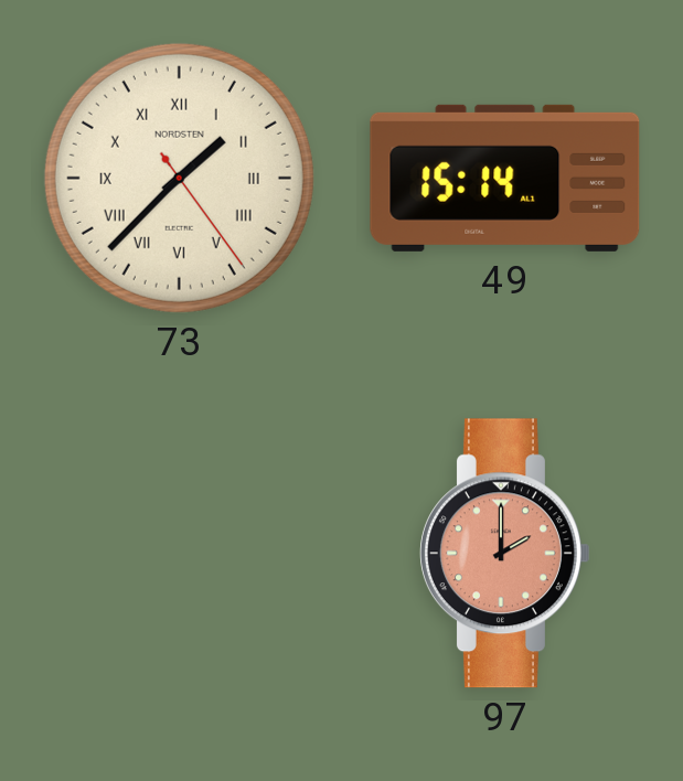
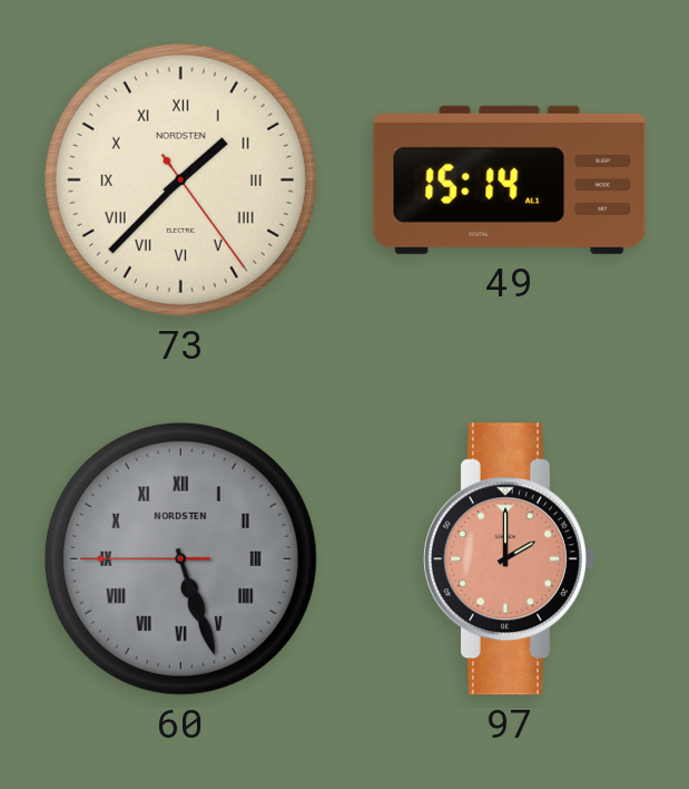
60: none -> 5:26 (180, 558)
